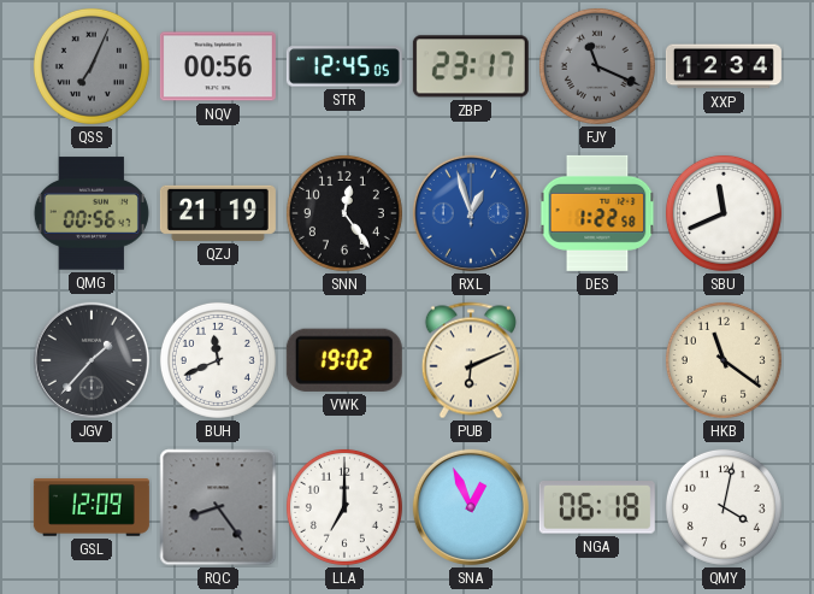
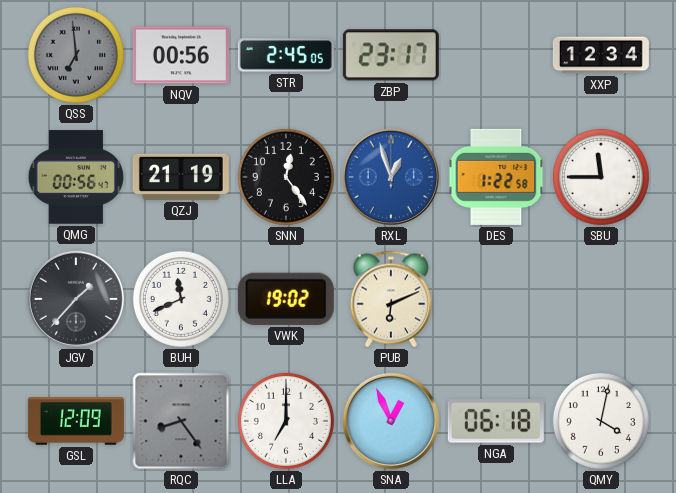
QSS: 7:04 -> 6:59 (76, 55)
STR: 12:45 -> 2:45 (286, 55)
FJY: 11:19 -> none (597, 66)
SBU: 11:41 -> 11:45 (601, 177)
HKB: 11:21 -> none (724, 360)
